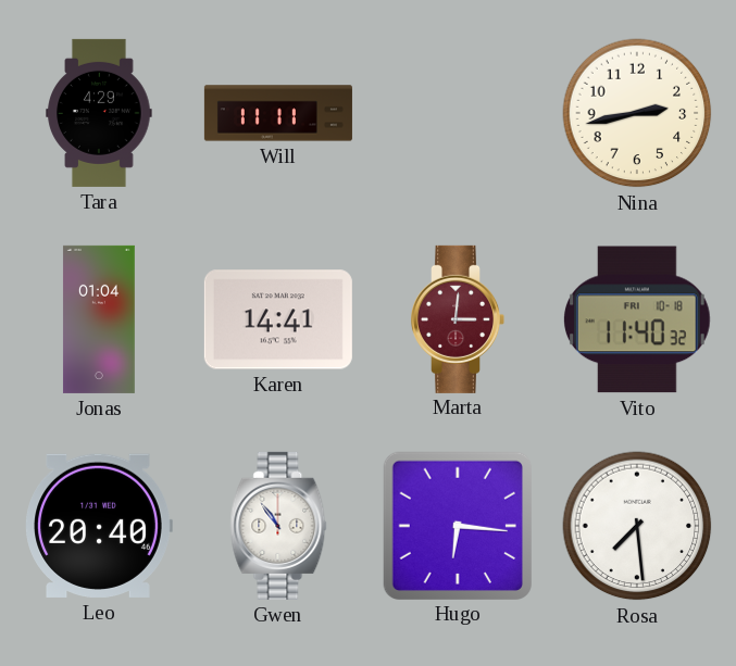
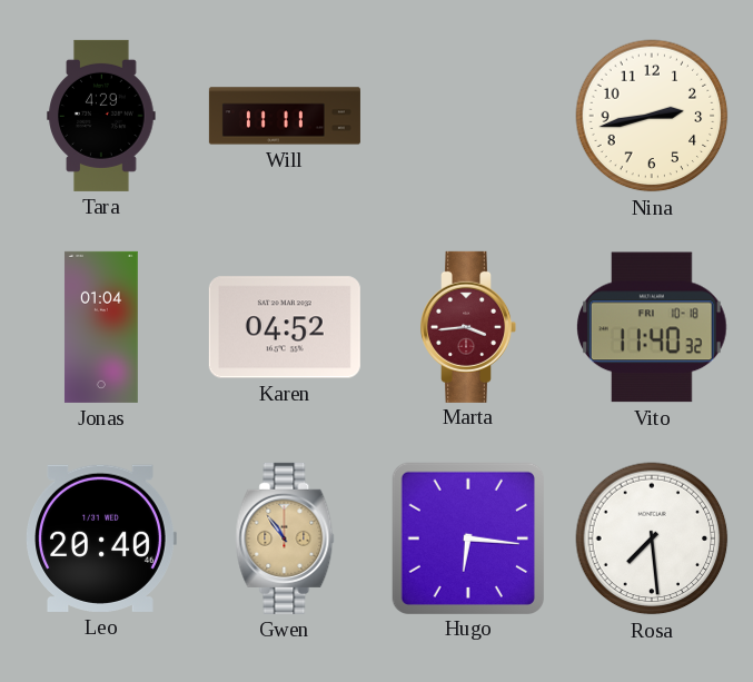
Karen: 14:41 -> 04:52 (285, 327)
Marta: 3:01 -> 3:44 (469, 327)
Gwen dial: white -> champagne (285, 538)
